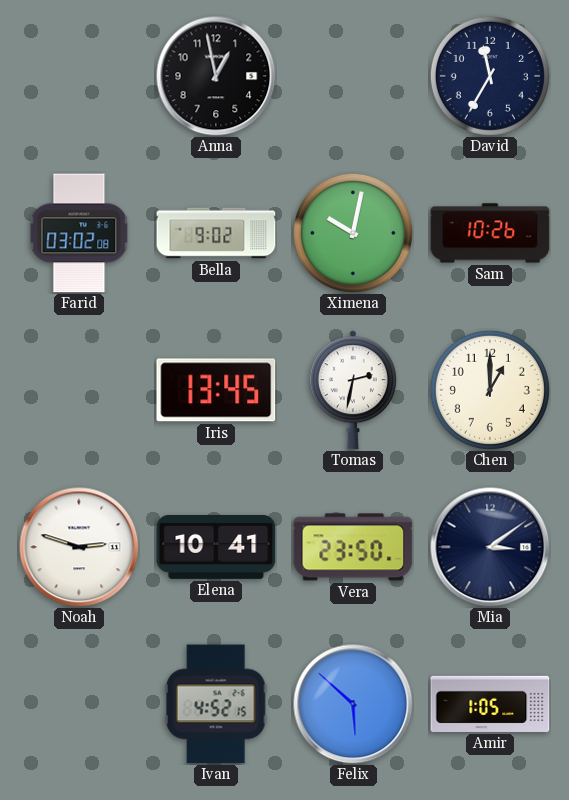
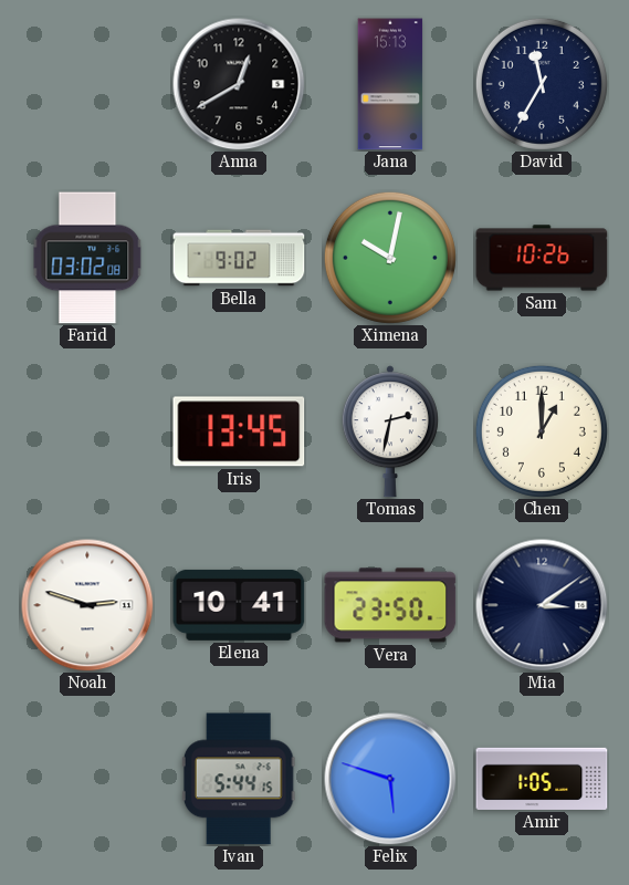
Anna: 12:58 -> 12:40 (239, 84)
Jana: none -> 15:13 (390, 84)
Ivan: 4:52 -> 5:44 (239, 779)
Felix: 5:52 -> 5:48 (390, 779)
